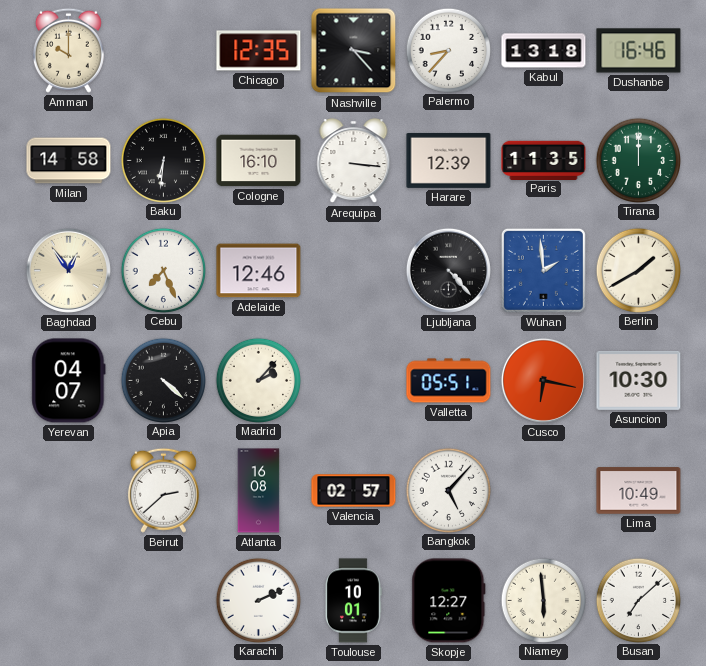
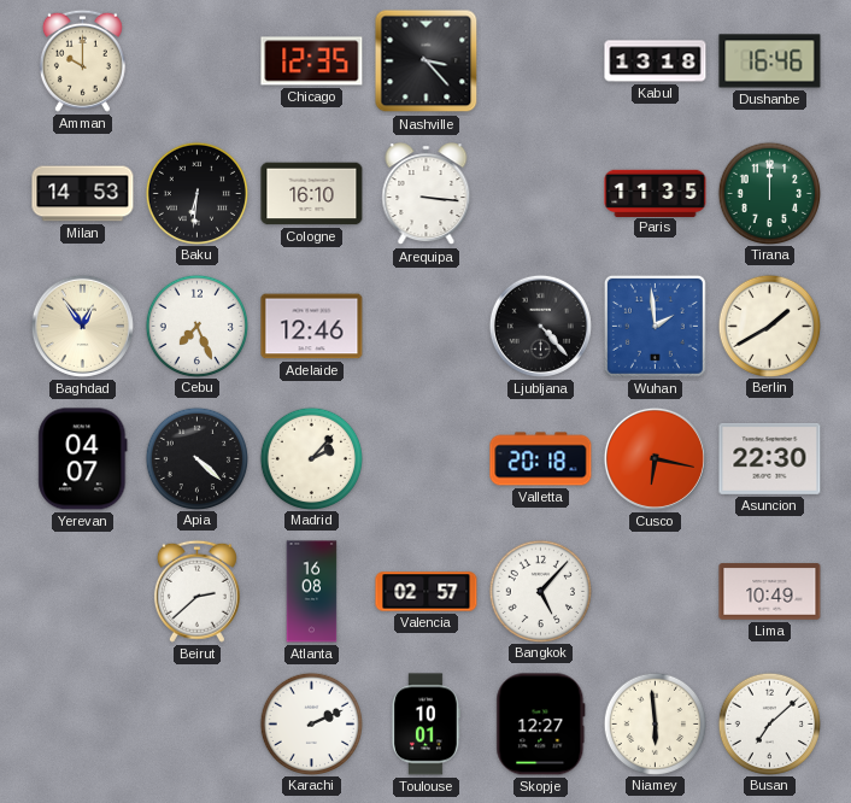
Palermo: 8:37 -> none (448, 50)
Milan: 14:58 -> 14:53 (83, 194)
Harare: 12:39 -> none (449, 160)
Valletta: 05:51 -> 20:18 (541, 459)
Asuncion: 10:30 -> 22:30 (770, 458)
